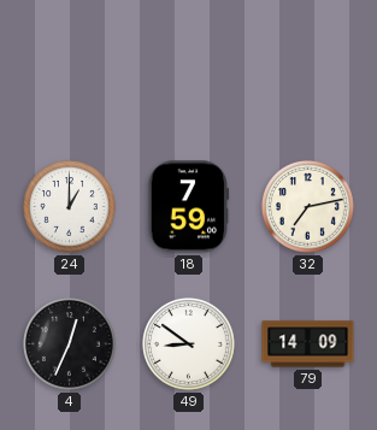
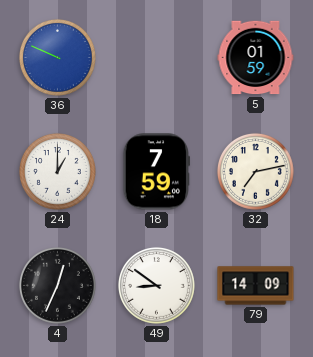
36: none -> 9:49 (57, 57)
5: none -> 01:59 (256, 58)
